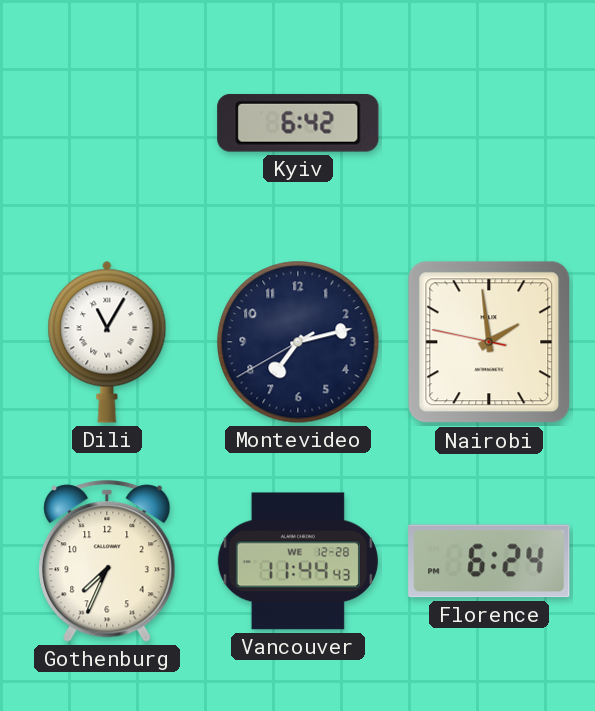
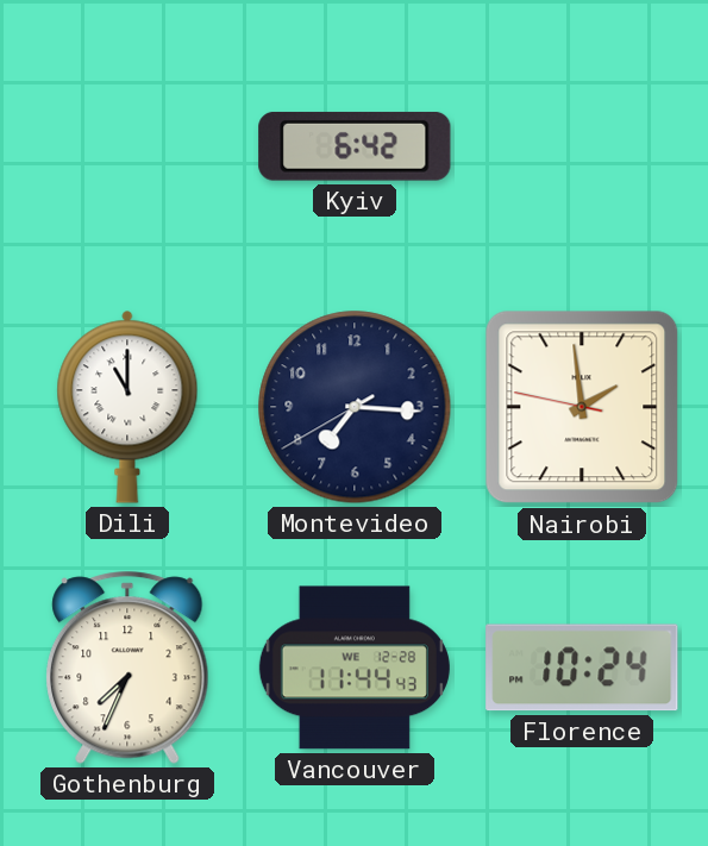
Dili: 11:05 -> 11:00 (127, 407)
Montevideo: 7:12 -> 7:15 (355, 407)
Florence: 6:24 -> 10:24 (582, 668)
